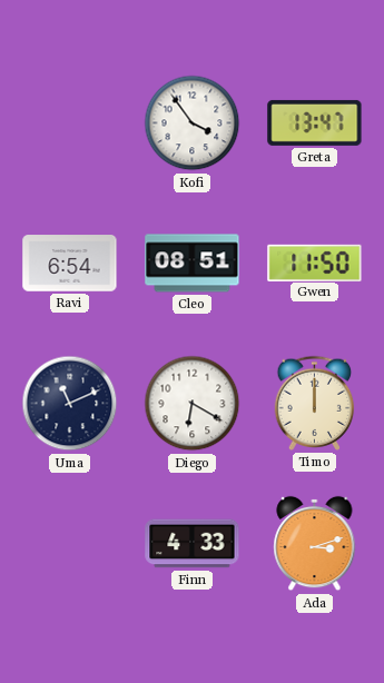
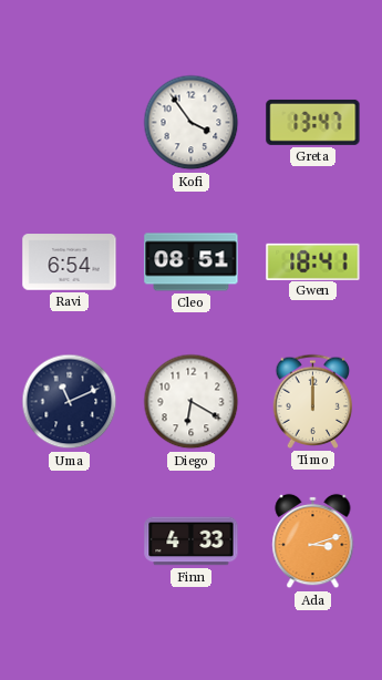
Gwen: 11:50 -> 18:41 (313, 261)
